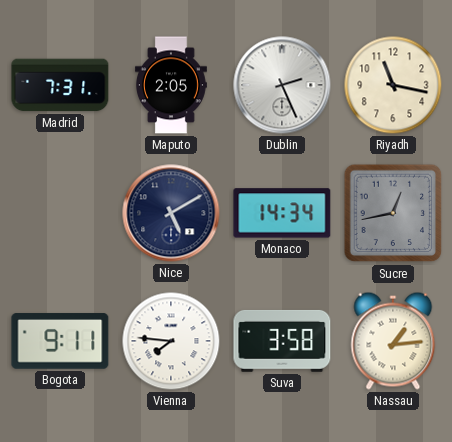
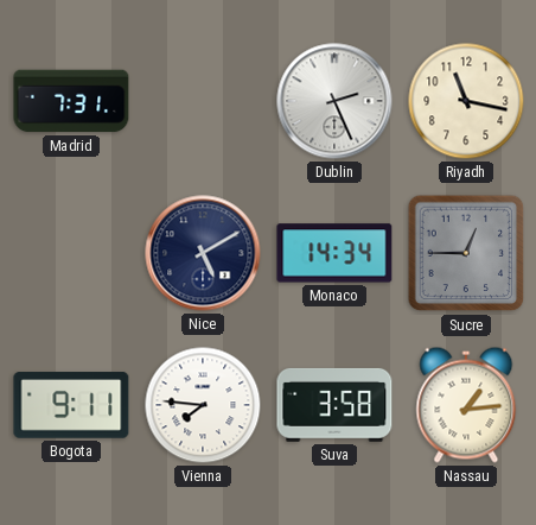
Maputo: 2:05 -> none (171, 85)
Sucre: 12:43 -> 12:45 (466, 253)
